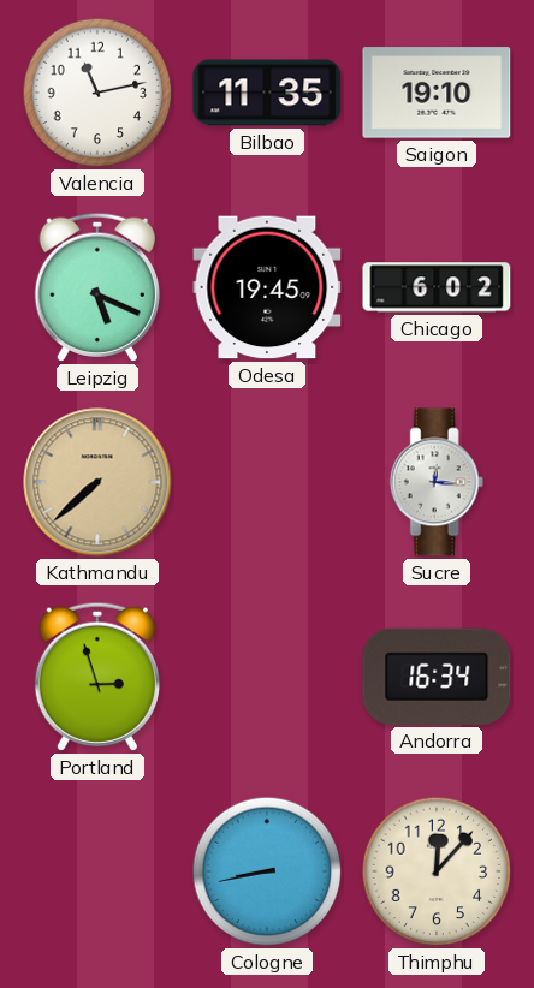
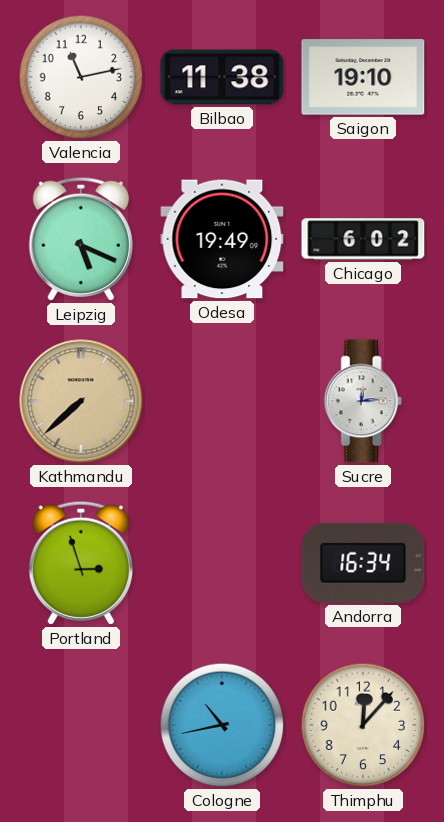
Bilbao: 11:35 -> 11:38 (222, 77)
Odesa: 19:45 -> 19:49 (222, 239)
Sucre: 12:16 -> 12:14 (363, 401)
Cologne: 8:43 -> 10:43 (222, 725)
